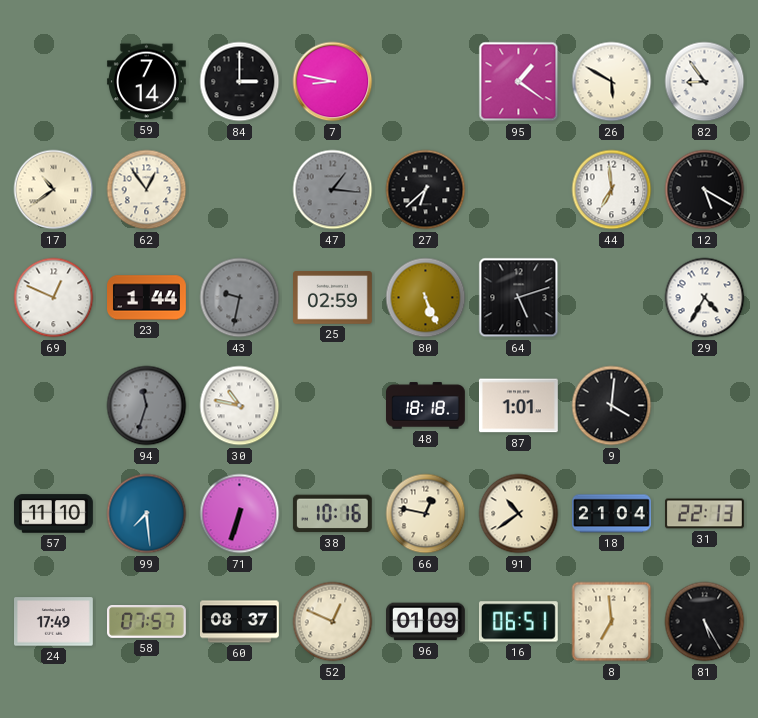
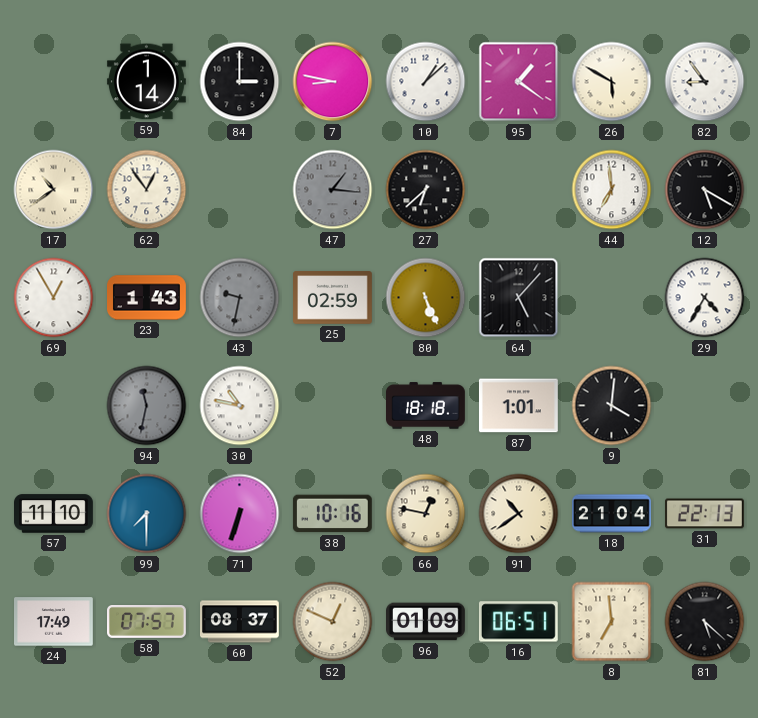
59: 7:14 -> 1:14 (146, 82)
10: none -> 1:08 (426, 82)
69: 12:49 -> 12:55 (54, 298)
23: 1:44 -> 1:43 (147, 298)
64: 5:12 -> 5:07 (519, 298)
94: 11:33 -> 11:32 (147, 406)
99: 7:29 -> 7:30 (147, 514)
81: 5:25 -> 5:22 (705, 622)
